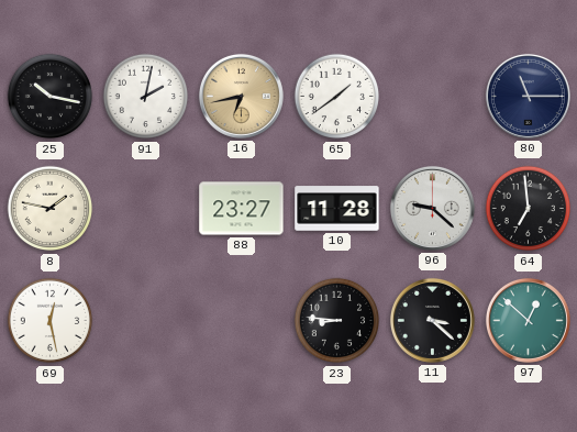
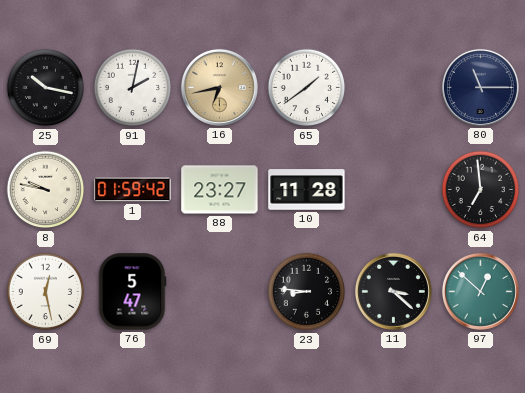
8: 1:47 -> 9:47 (46, 190)
1: none -> 01:59 (133, 190)
96: 9:22 -> none (432, 208)
76: none -> 5:47 (132, 292)
